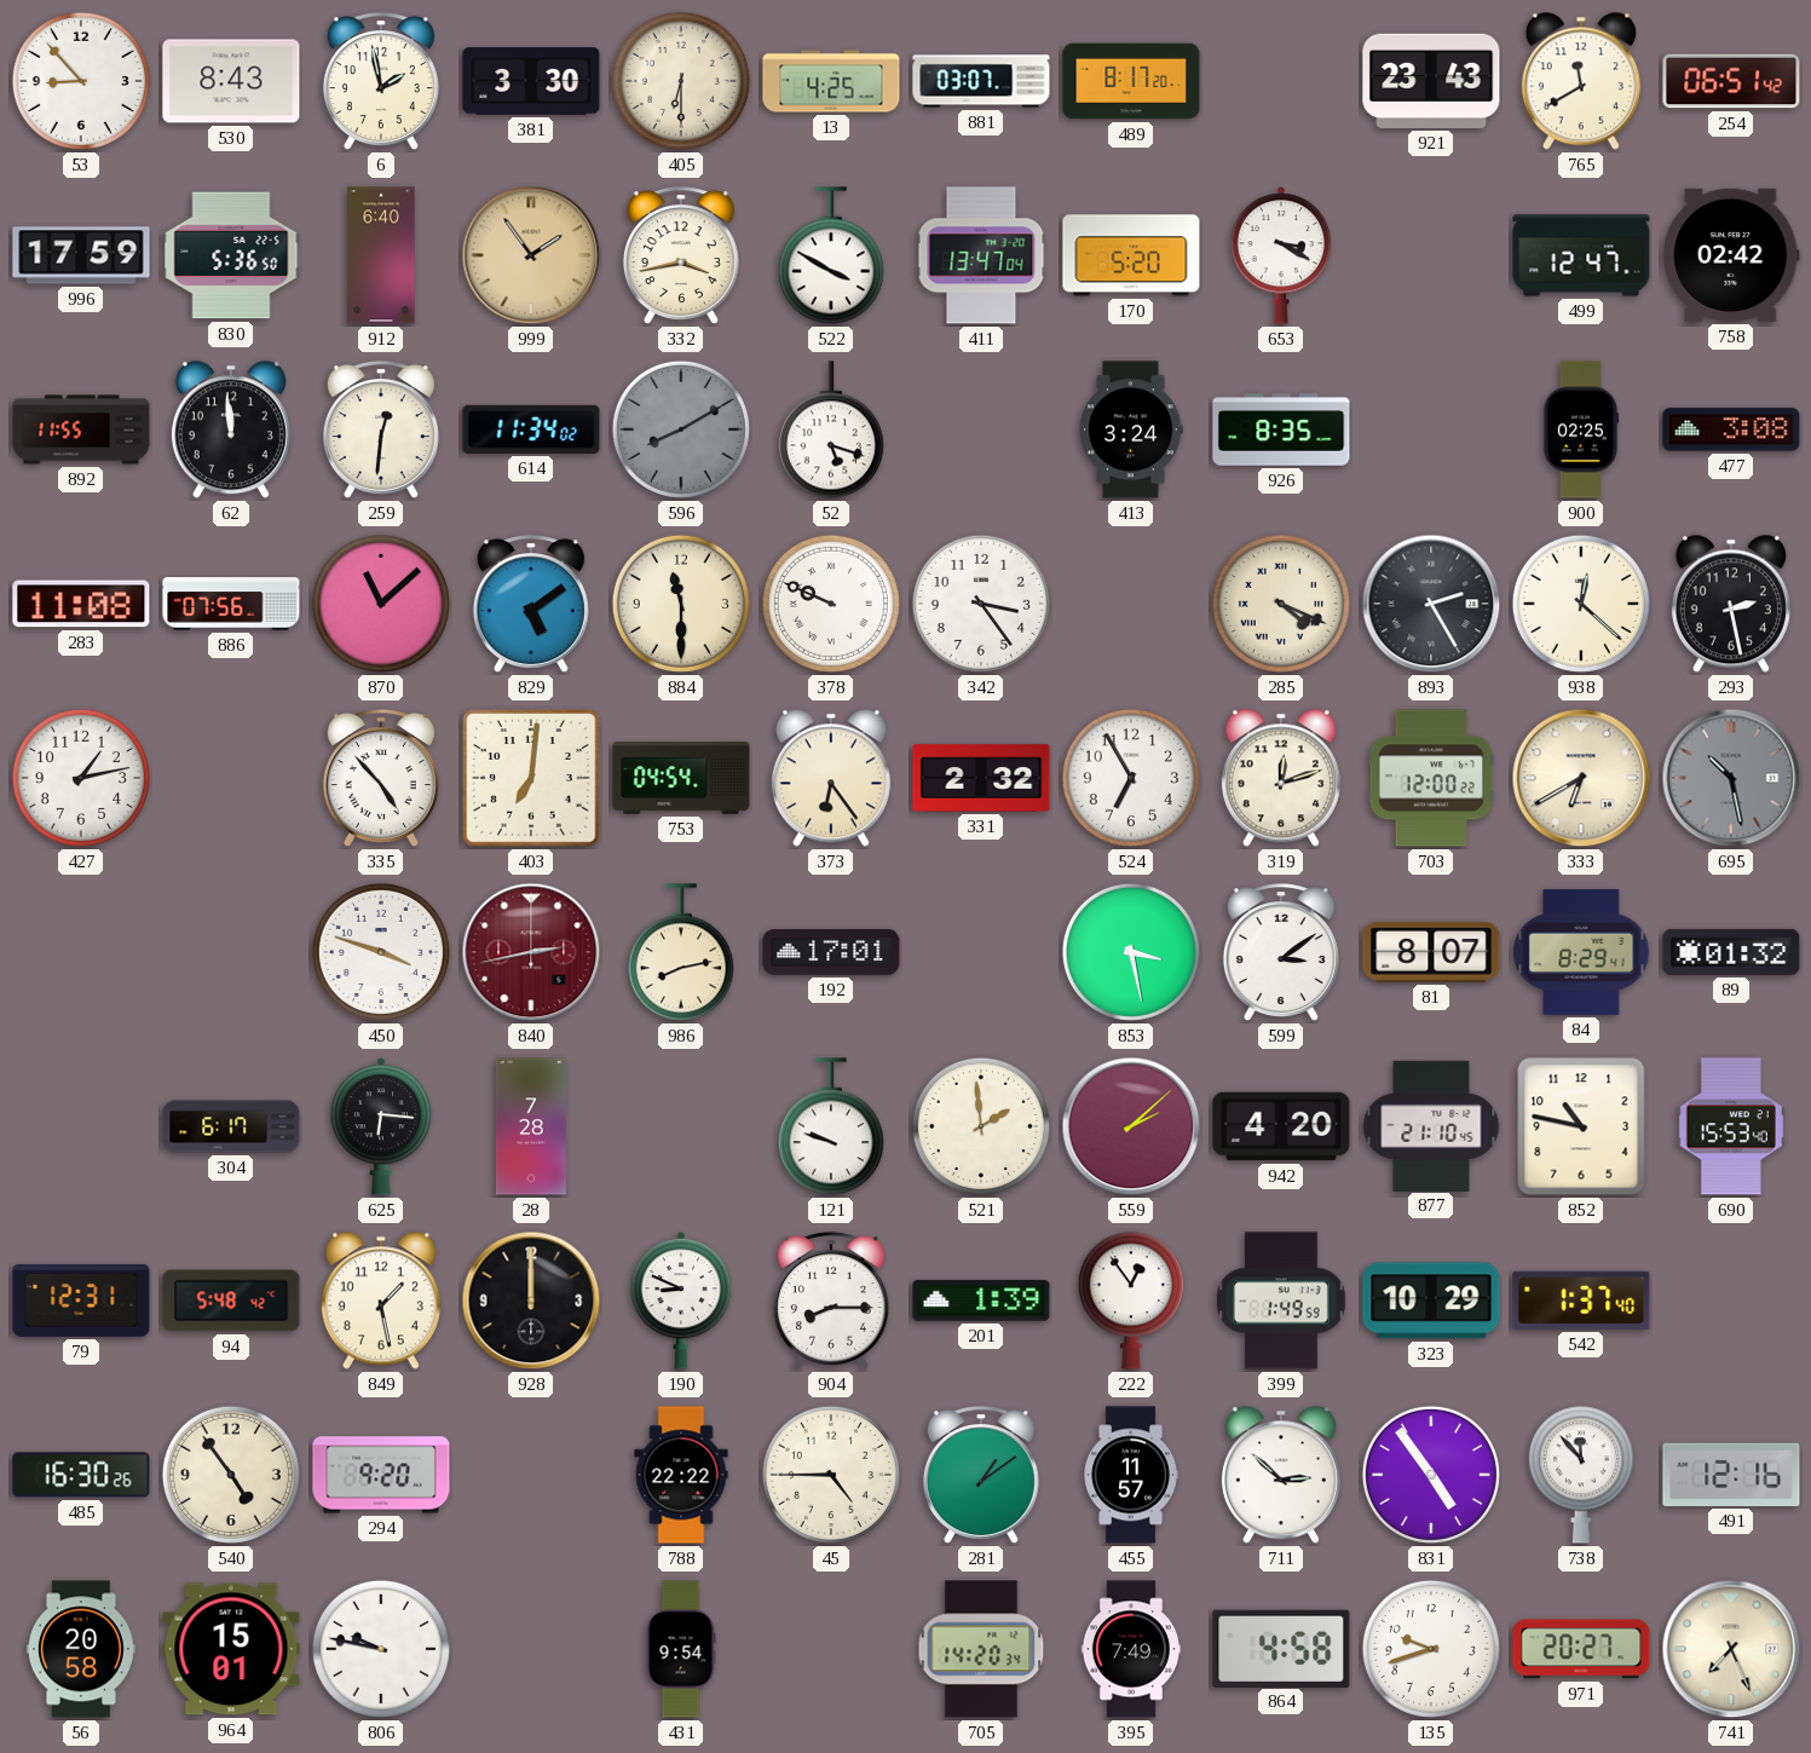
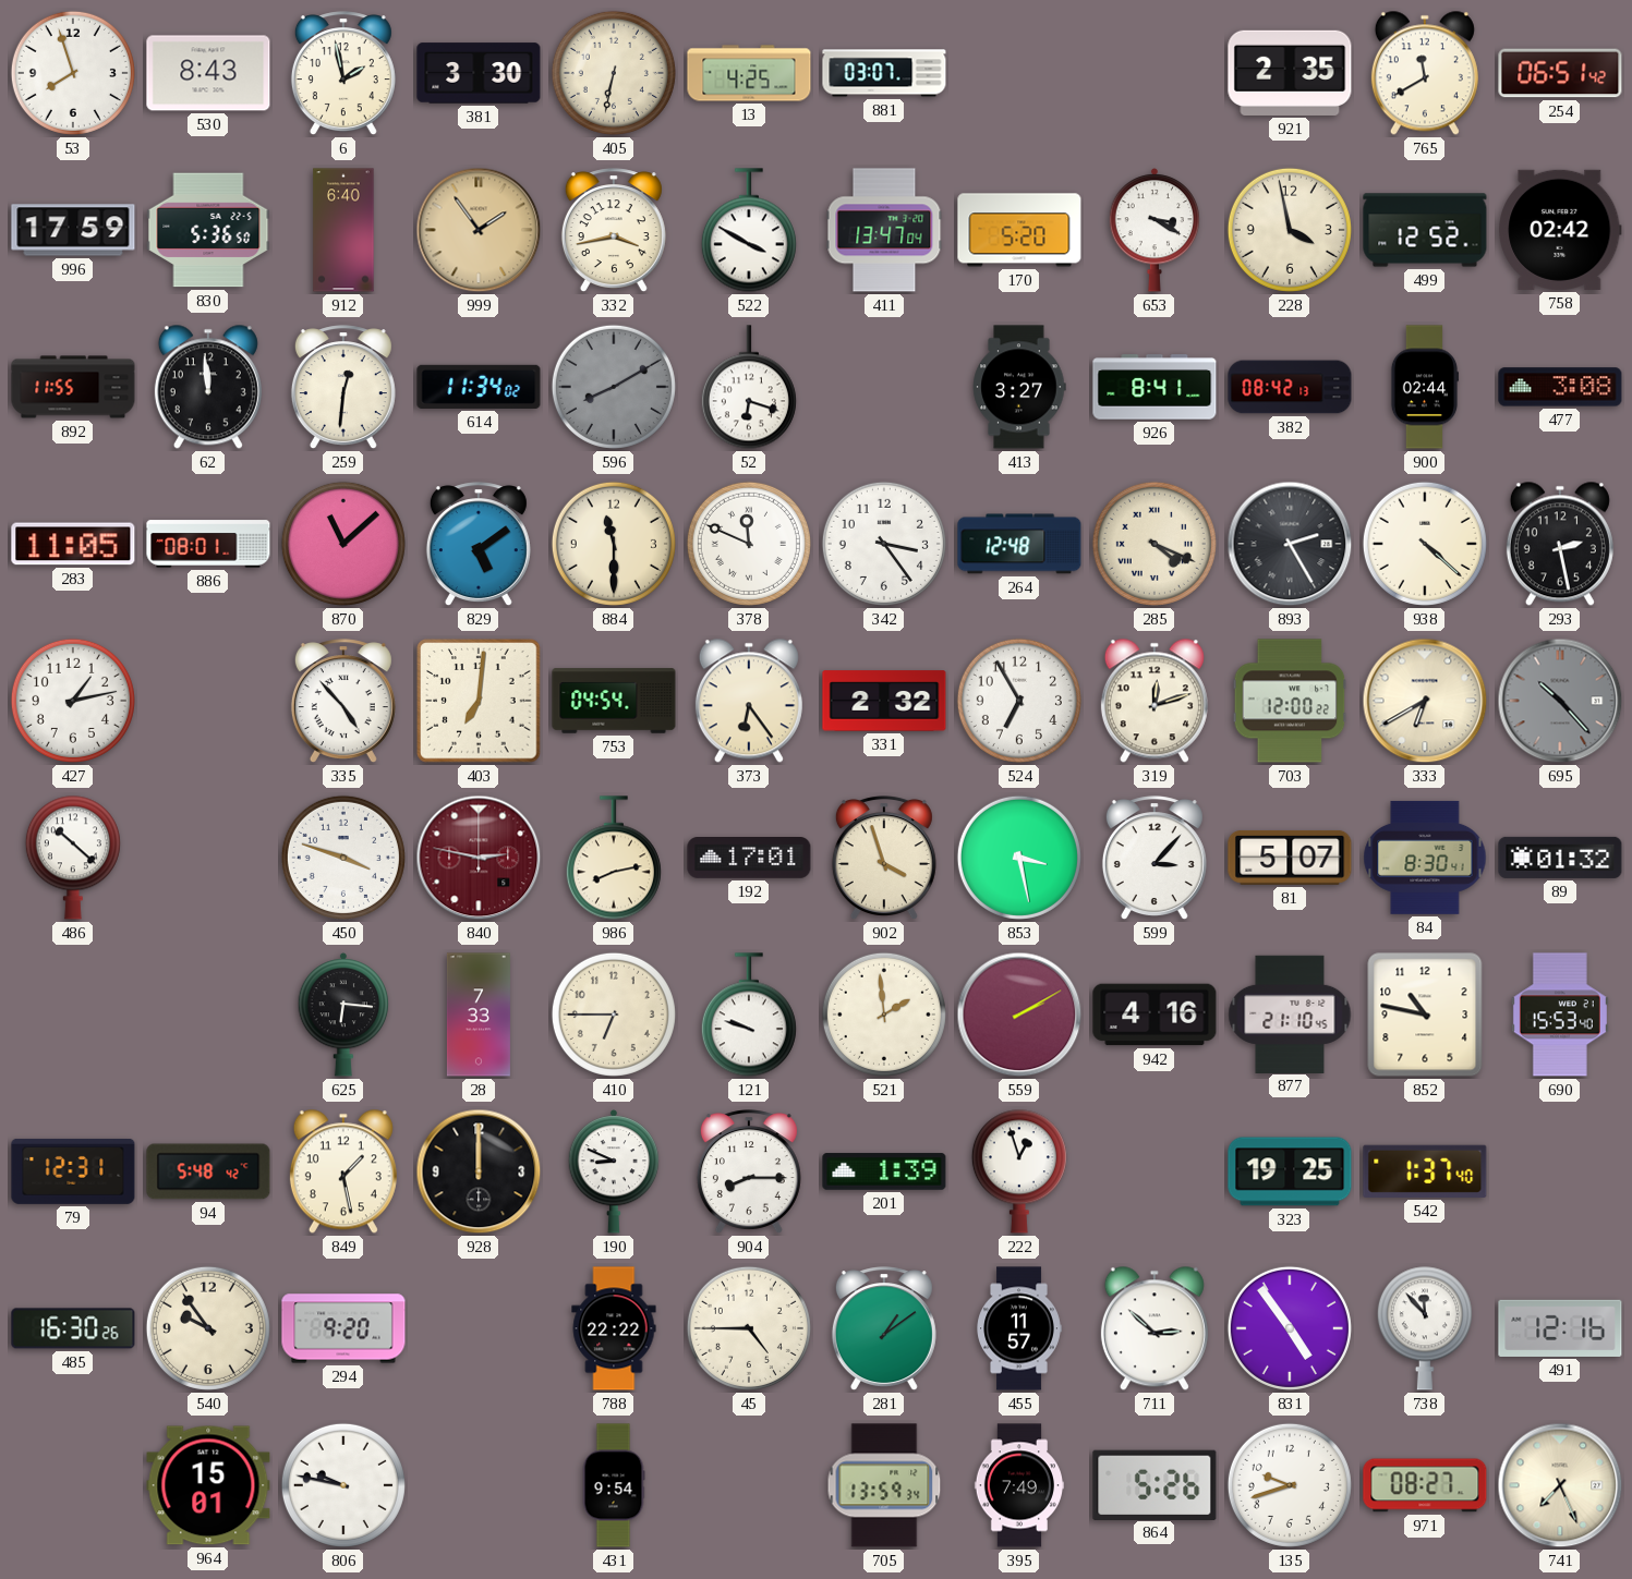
53: 8:53 -> 7:57 (73, 73)
405: 6:30 -> 6:32 (614, 73)
489: 8:17 -> none (1131, 81)
921: 23:43 -> 2:35 (1290, 73)
228: none -> 3:58 (1290, 230)
499: 12:47 -> 12:52 (1425, 230)
52: 5:18 -> 6:18 (749, 387)
413: 3:24 -> 3:27 (1019, 387)
926: 8:35 -> 8:41 (1155, 387)
382: none -> 08:42 (1290, 387)
900: 02:25 -> 02:44 (1424, 387)
283: 11:08 -> 11:05 (73, 544)
886: 07:56 -> 08:01 (208, 544)
378: 9:49 -> 11:49 (749, 544)
264: none -> 12:48 (1019, 544)
938: 12:22 -> 4:22 (1425, 544)
695: 10:28 -> 10:23 (1560, 701)
486: none -> 10:22 (73, 858)
840: 2:43 -> 2:47 (479, 858)
902: none -> 3:57 (884, 859)
599: 3:09 -> 3:07 (1155, 859)
81: 8:07 -> 5:07 (1290, 858)
84: 8:29 -> 8:30 (1425, 858)
304: 6:17 -> none (231, 1126)
28: 7:28 -> 7:33 (479, 1015)
410: none -> 6:45 (614, 1015)
559: 2:08 -> 2:10 (1019, 1015)
942: 4:20 -> 4:16 (1155, 1015)
222: 12:54 -> 12:57 (1019, 1171)
399: 1:49 -> none (1281, 1301)
323: 10:29 -> 19:25 (1290, 1171)
540: 4:54 -> 9:54 (208, 1328)
56: 20:58 -> none (81, 1649)
705: 14:20 -> 13:59 (884, 1485)
864: 4:58 -> 5:26 (1155, 1484)
971: 20:27 -> 08:27 (1425, 1485)
